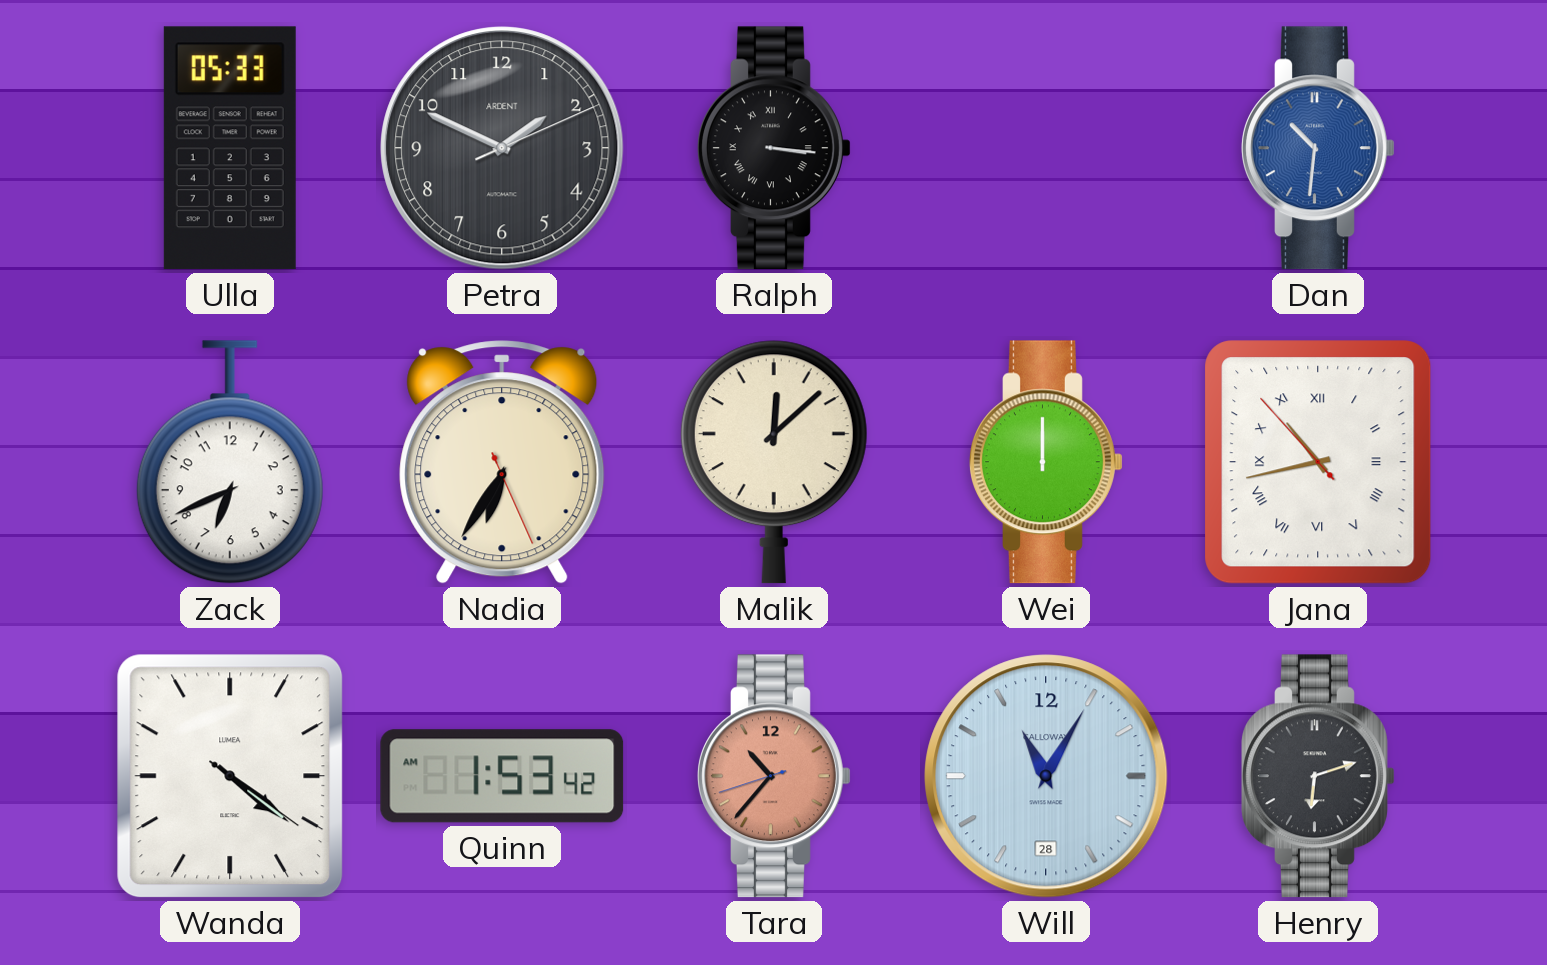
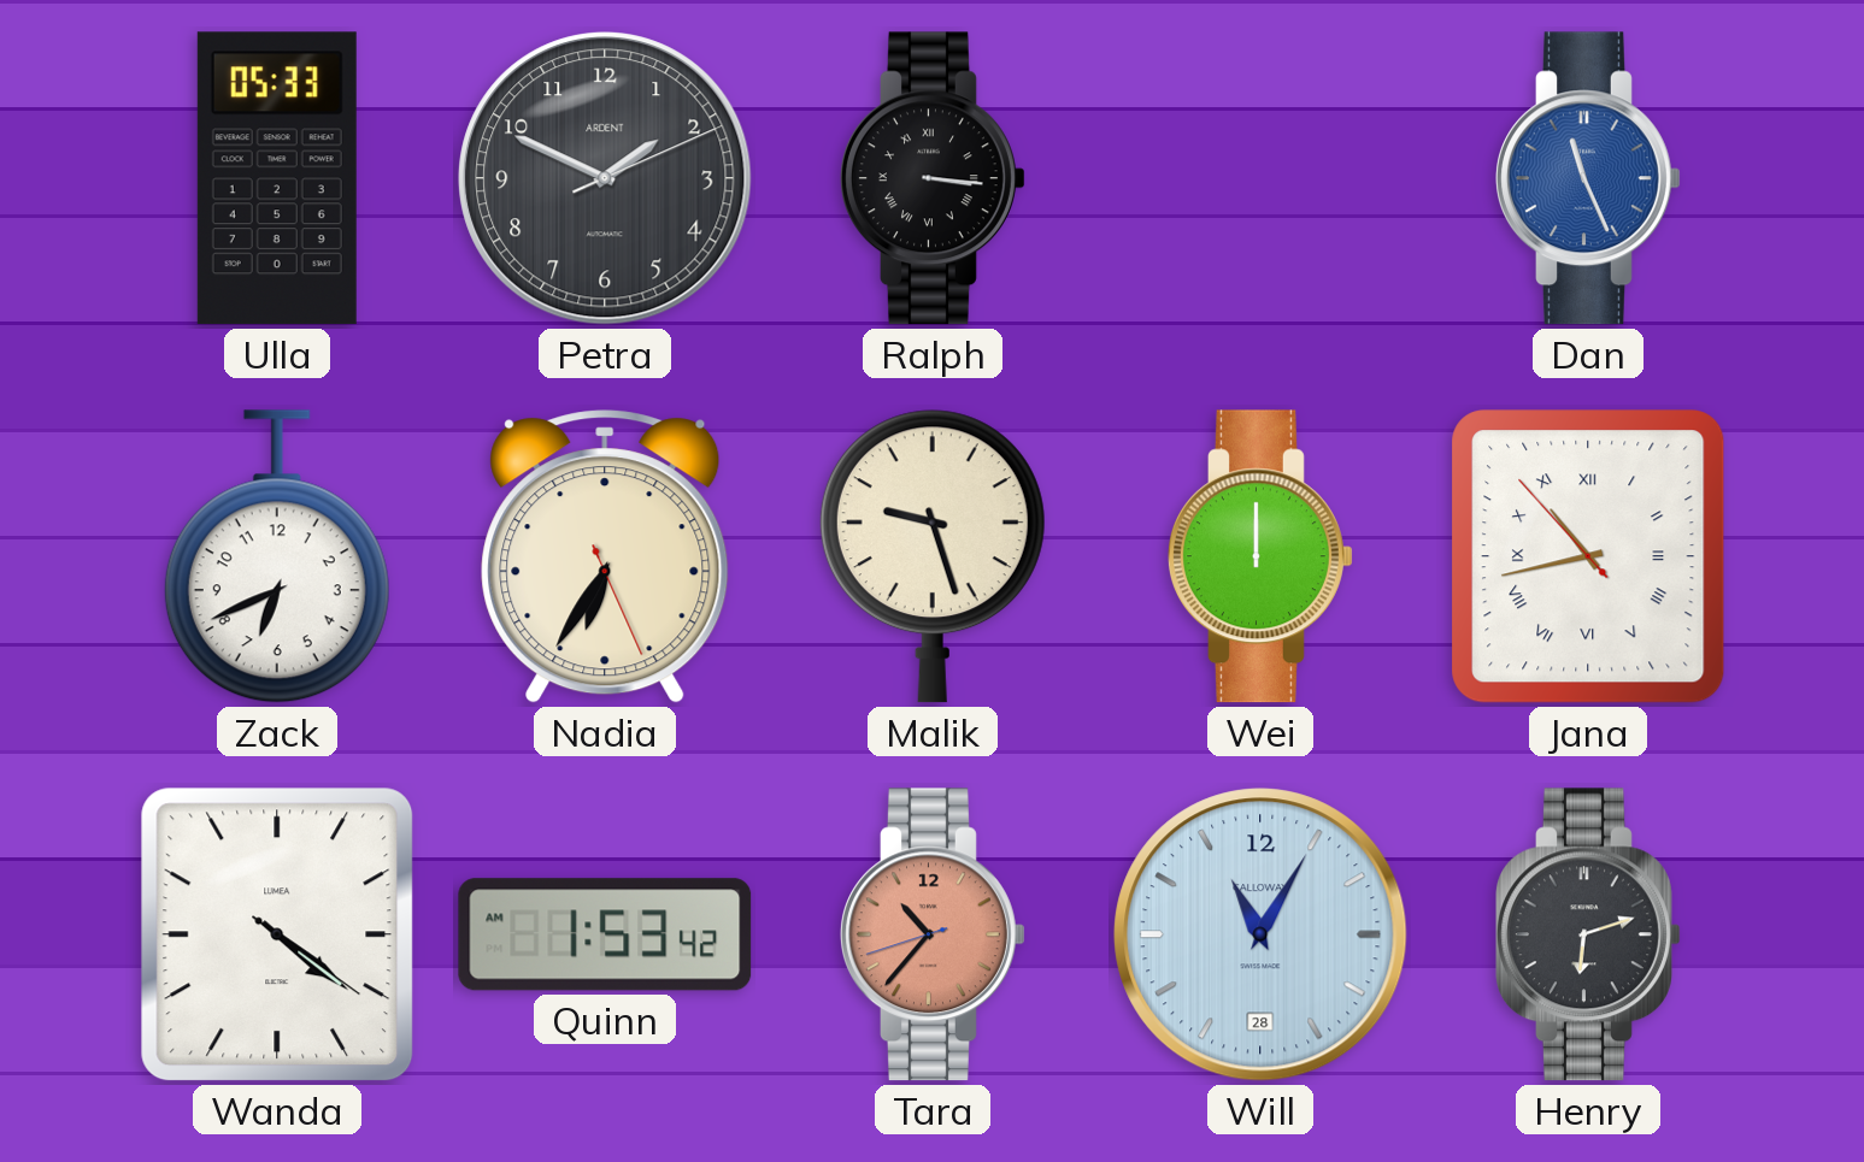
Dan: 10:31 -> 11:26 (1588, 178)
Malik: 12:08 -> 9:27 (933, 556)
